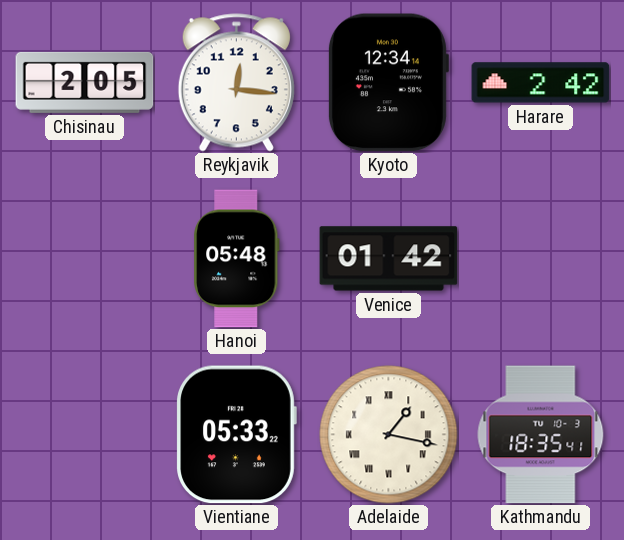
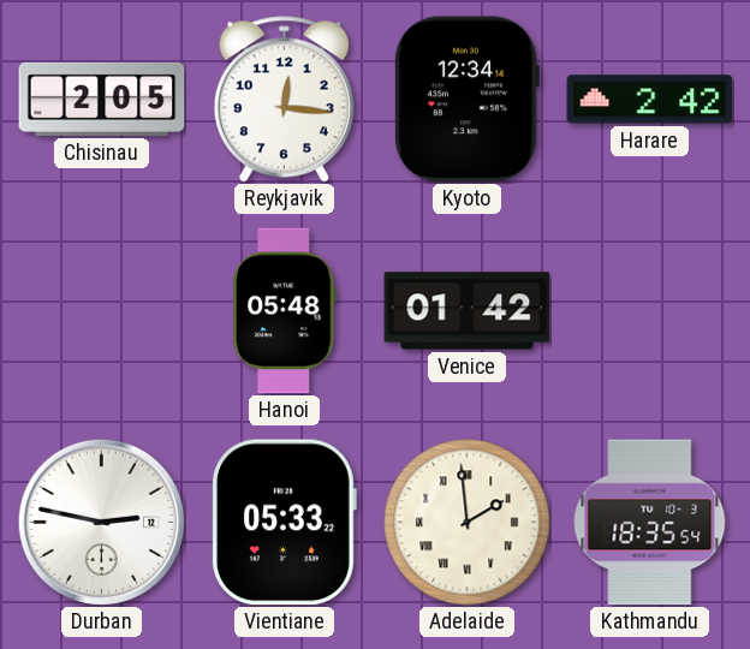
Durban: none -> 2:47 (101, 522)
Adelaide: 1:17 -> 1:59 (468, 523)
Kathmandu: 18:35:41 -> 18:35:54 (650, 523)
